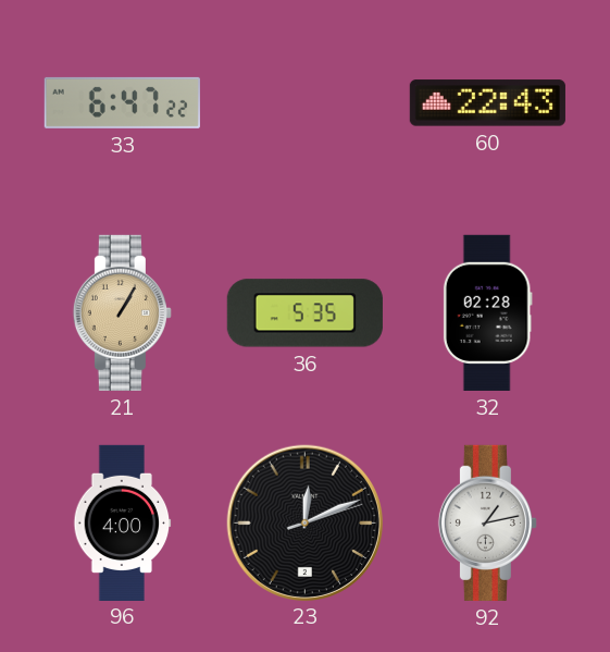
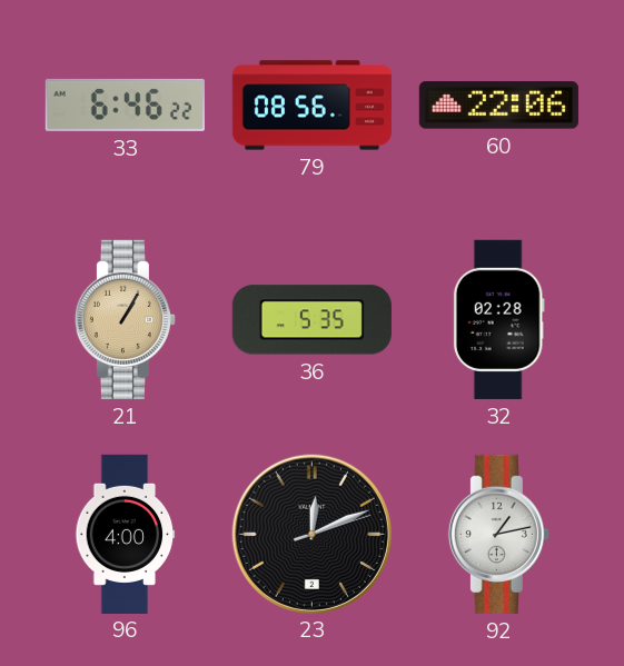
33: 6:47 -> 6:46 (125, 105)
79: none -> 08:56 (311, 106)
60: 22:43 -> 22:06 (498, 106)
